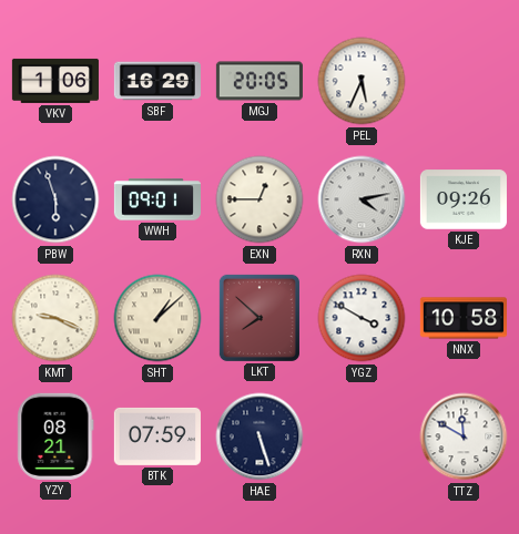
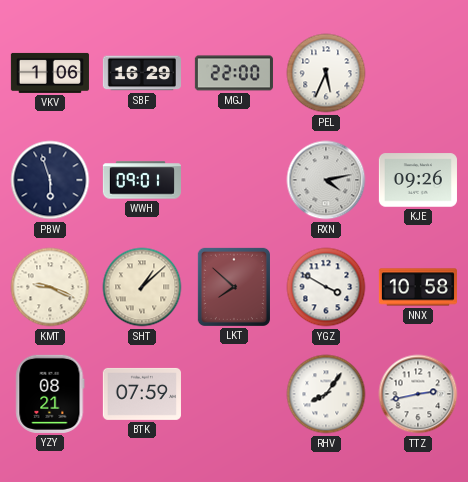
MGJ: 20:05 -> 22:00 (234, 73)
EXN: 12:45 -> none (259, 199)
HAE: 5:27 -> none (259, 437)
RHV: none -> 8:06 (326, 394)
TTZ: 11:50 -> 2:43 (418, 394)
